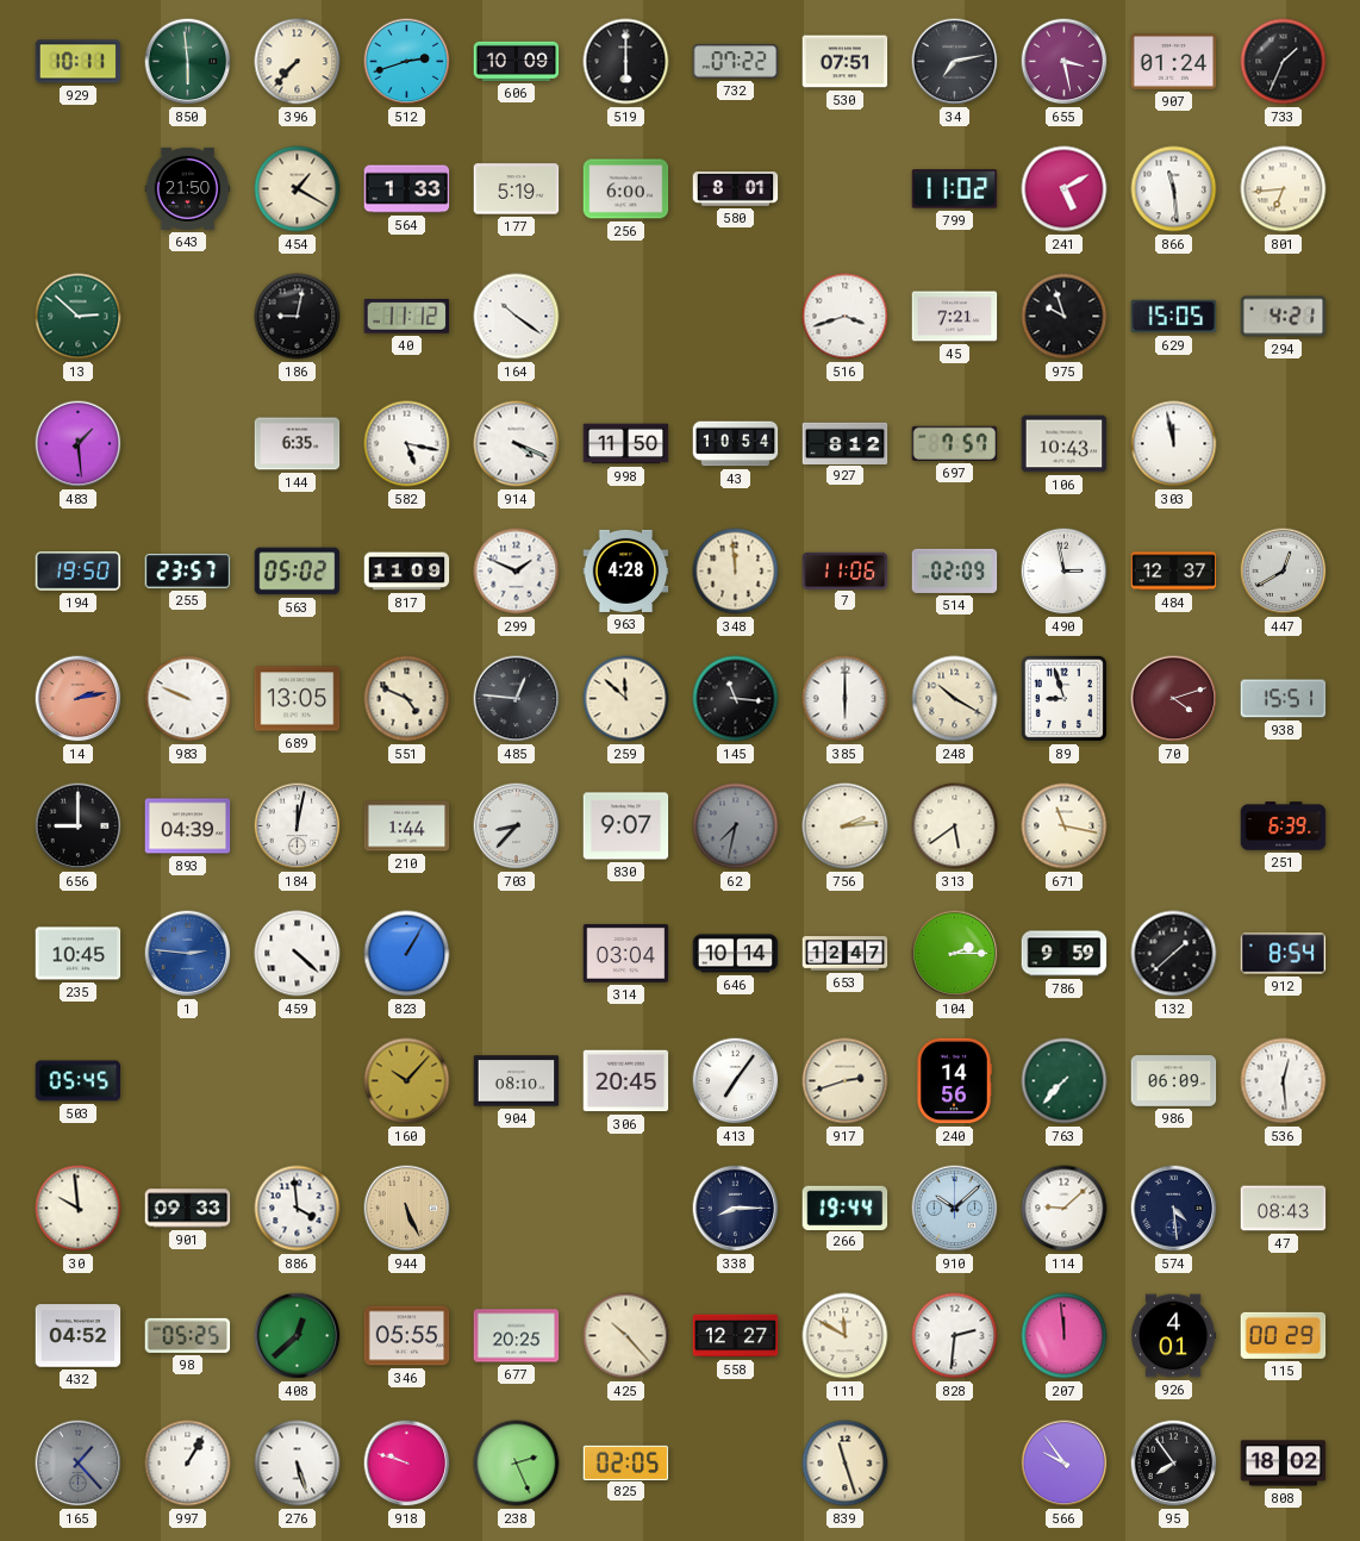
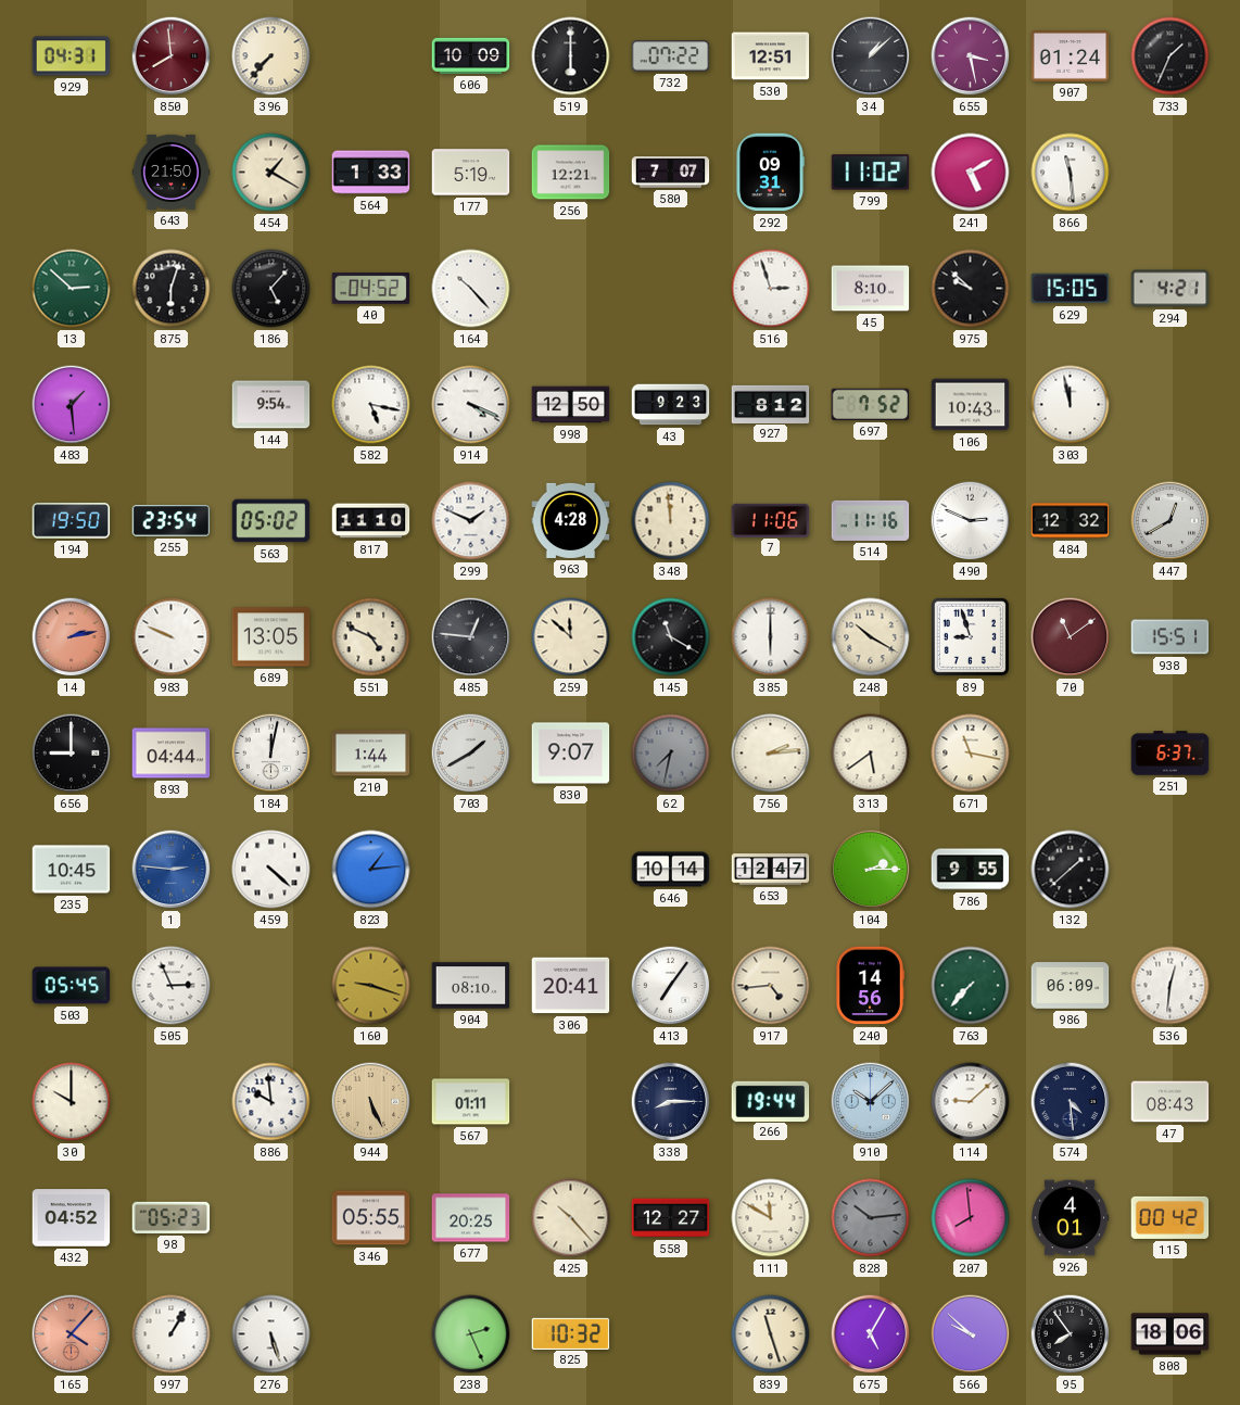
929: 10:11 -> 04:31 (72, 56)
850: 5:59 -> 7:59 (172, 56)
850 dial: green -> burgundy (172, 56)
512: 2:42 -> none (407, 62)
530: 07:51 -> 12:51 (771, 56)
34: 7:13 -> 1:08 (871, 56)
256: 6:00 -> 12:21 (571, 173)
580: 8:01 -> 7:07 (671, 173)
292: none -> 09:31 (770, 173)
801: 6:44 -> none (1284, 189)
875: none -> 6:03 (172, 289)
186: 9:02 -> 5:07 (271, 289)
40: 11:12 -> 04:52 (371, 289)
164: 10:21 -> 10:23 (471, 289)
516: 3:42 -> 2:57 (771, 289)
45: 7:21 -> 8:10 (871, 289)
975: 9:57 -> 9:52 (971, 289)
144: 6:35 -> 9:54 (271, 405)
998: 11:50 -> 12:50 (571, 405)
43: 10:54 -> 9:23 (671, 405)
697: 7:57 -> 7:52 (871, 404)
255: 23:57 -> 23:54 (172, 521)
817: 11:09 -> 11:10 (371, 521)
514: 02:09 -> 11:16 (871, 520)
490: 2:58 -> 2:49 (971, 521)
484: 12:37 -> 12:32 (1071, 521)
145: 11:16 -> 11:20 (671, 637)
70: 4:12 -> 11:09 (1071, 637)
893: 04:39 -> 04:44 (172, 754)
703: 8:37 -> 1:40 (471, 754)
251: 6:39 -> 6:37 (1171, 754)
823: 1:05 -> 1:14 (371, 870)
314: 03:04 -> none (626, 953)
786: 9:59 -> 9:55 (971, 870)
912: 8:54 -> none (1284, 954)
505: none -> 2:56 (172, 986)
160: 10:07 -> 9:18 (371, 986)
306: 20:45 -> 20:41 (571, 986)
917: 2:42 -> 4:44 (771, 986)
536: 12:29 -> 12:31 (1171, 986)
30: 9:59 -> 10:00 (72, 1102)
901: 09:33 -> none (188, 1209)
886: 3:59 -> 9:59 (271, 1102)
567: none -> 01:11 (471, 1102)
98: 05:25 -> 05:23 (172, 1217)
408: 12:38 -> none (298, 1336)
828: 2:31 -> 10:14 (871, 1218)
828 dial: white -> grey (871, 1218)
207: 11:59 -> 7:59 (971, 1218)
115: 00:29 -> 00:42 (1171, 1217)
165: 1:23 -> 4:07 (72, 1334)
165 dial: grey -> salmon (72, 1334)
918: 9:48 -> none (407, 1464)
825: 02:05 -> 10:32 (571, 1333)
675: none -> 5:05 (871, 1334)
566: 9:54 -> 9:52 (971, 1334)
808: 18:02 -> 18:06 (1171, 1334)
